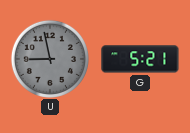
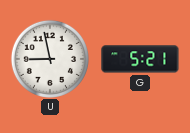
U dial: grey -> white (50, 59)
